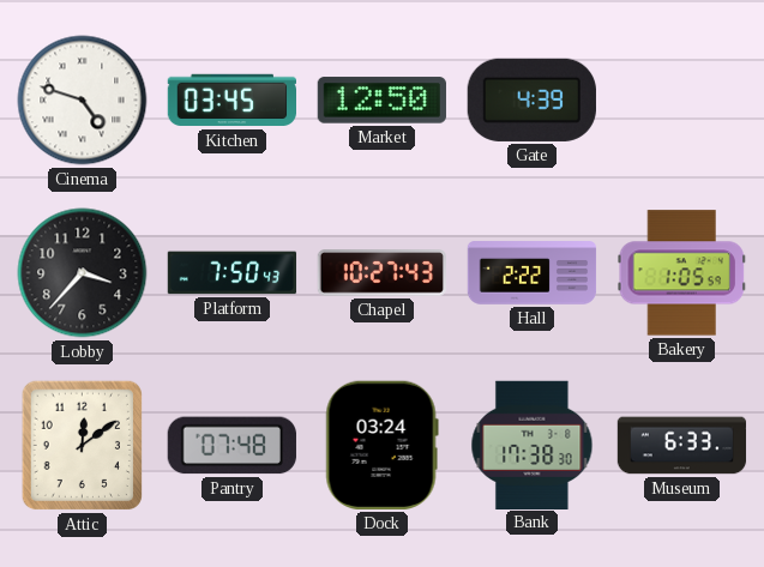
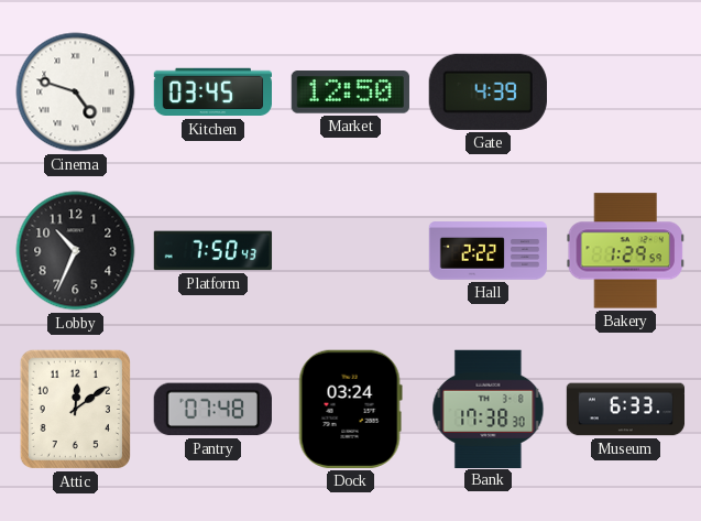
Lobby: 3:37 -> 10:34 (76, 251)
Chapel: 10:27 -> none (381, 273)
Bakery: 1:05 -> 1:29 (625, 251)
